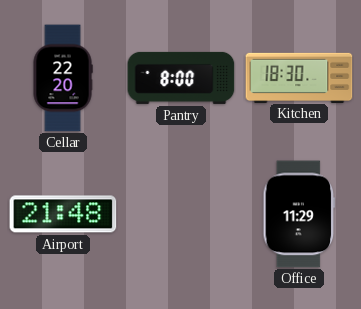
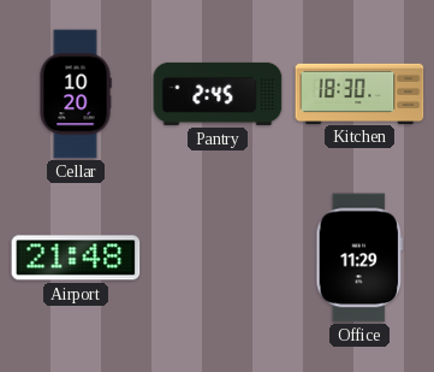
Cellar: 22:20 -> 10:20 (76, 94)
Pantry: 8:00 -> 2:45 (218, 94)
